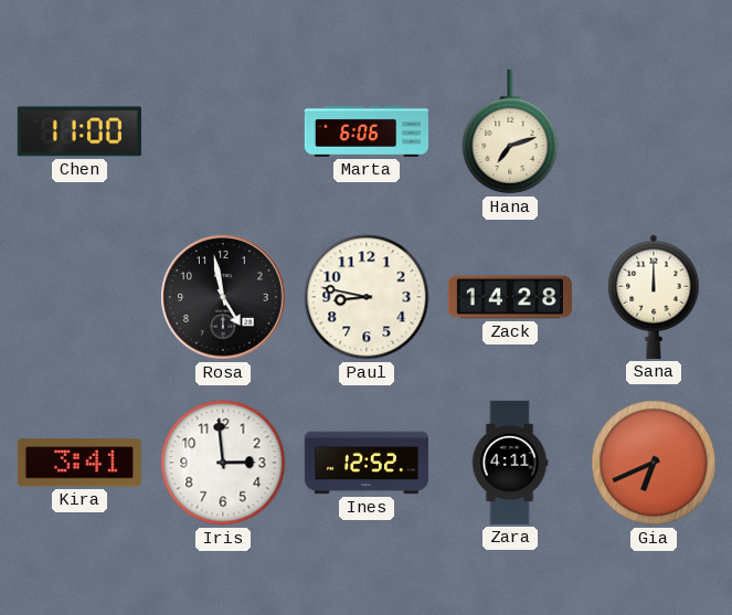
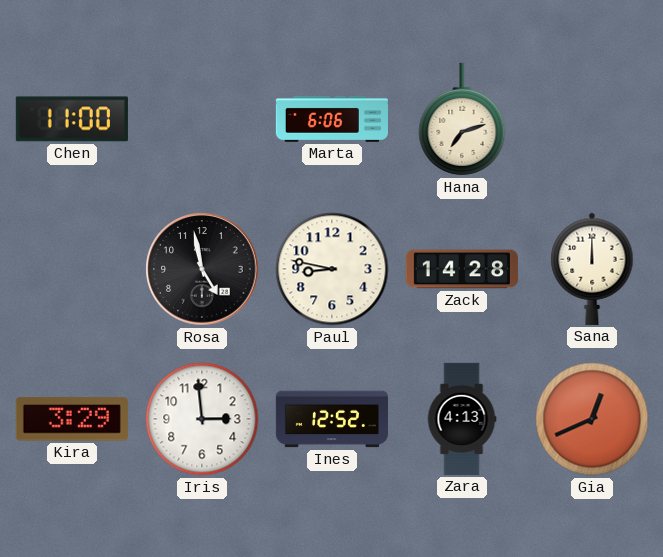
Kira: 3:41 -> 3:29 (72, 419)
Zara: 4:11 -> 4:13 (462, 419)
Gia: 6:41 -> 12:41 (592, 419)
